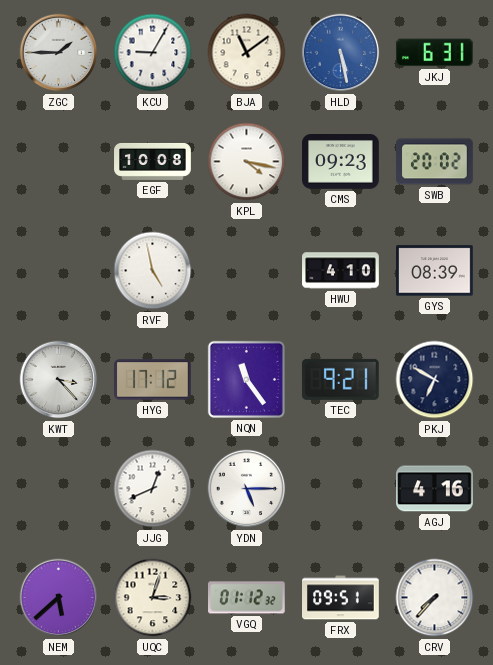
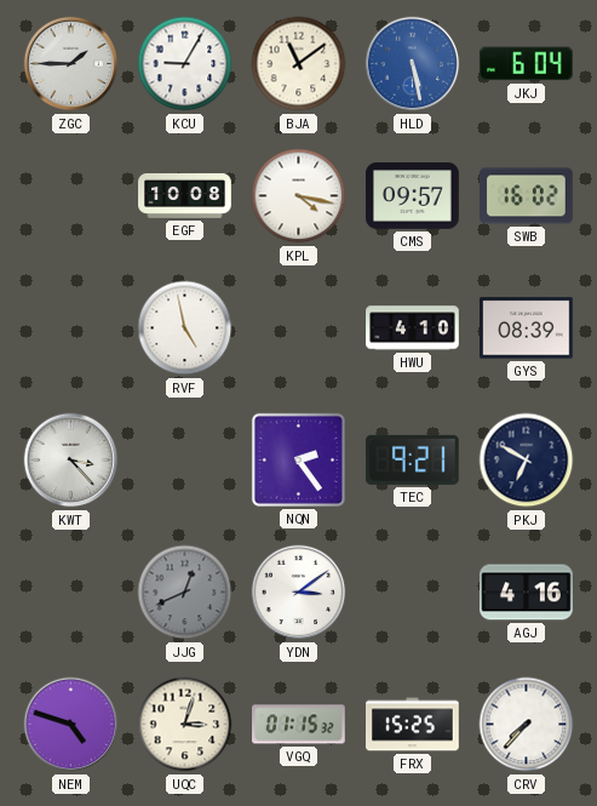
JKJ: 6:31 -> 6:04 (526, 64)
CMS: 09:23 -> 09:57 (413, 196)
SWB: 20:02 -> 16:02 (527, 196)
HYG: 17:12 -> none (153, 380)
NQN: 11:24 -> 2:24 (298, 459)
JJG dial: white -> grey (185, 593)
YDN: 5:15 -> 3:09 (299, 593)
NEM: 5:38 -> 4:48 (71, 725)
VGQ: 01:12 -> 01:15 (299, 725)
FRX: 09:51 -> 15:25 (413, 725)
